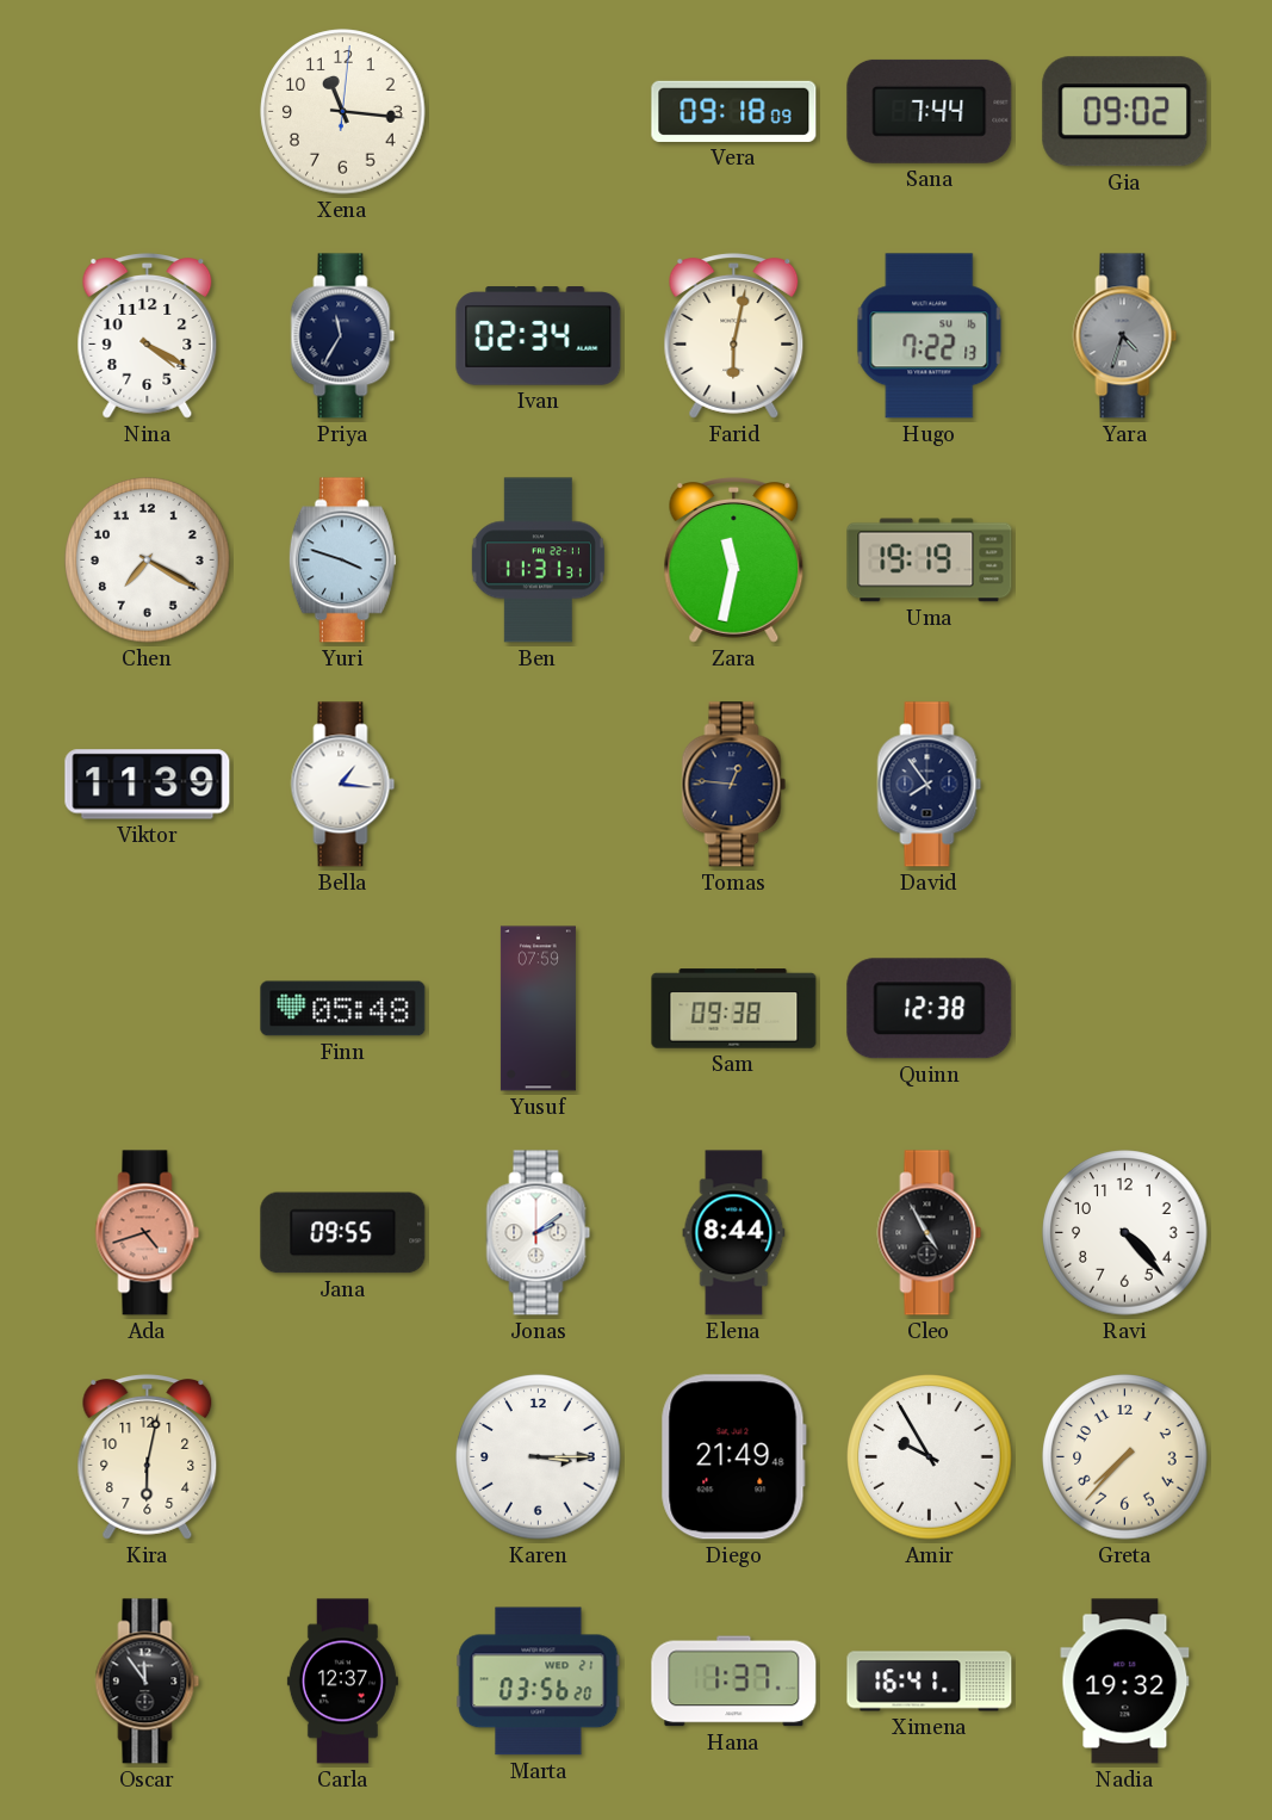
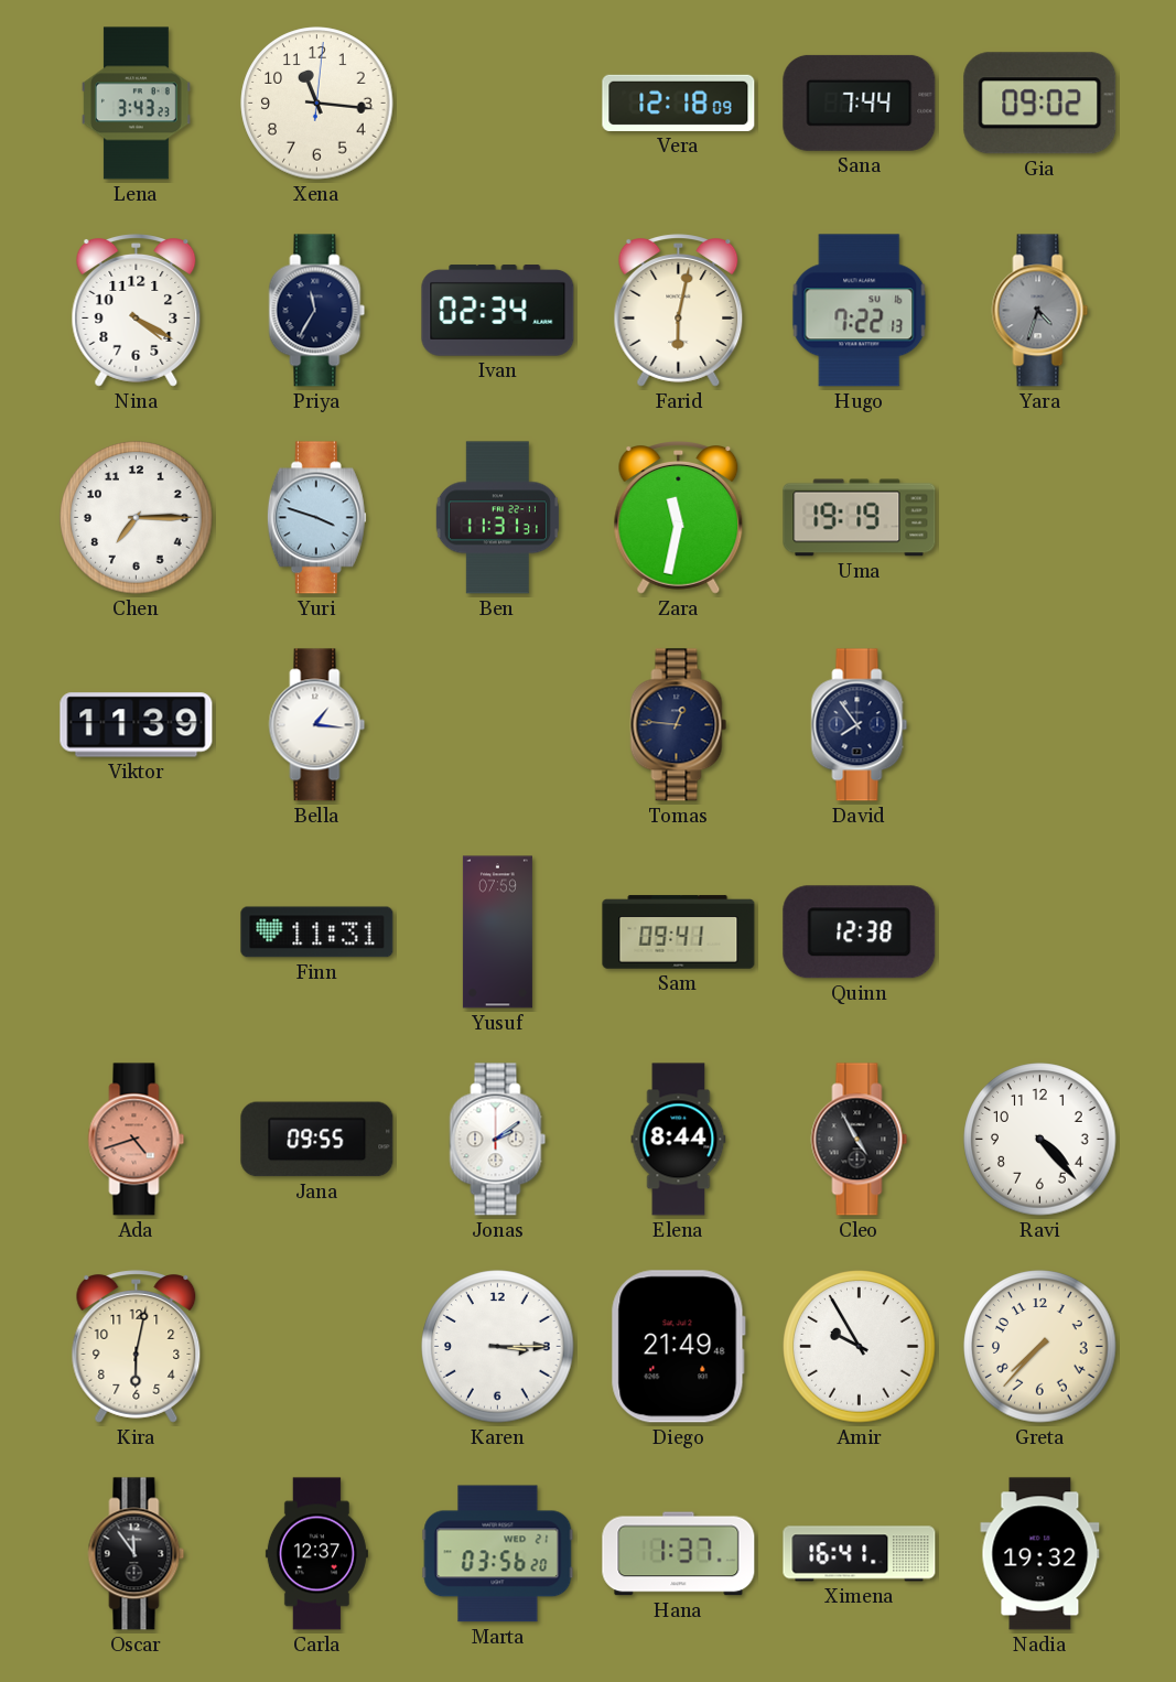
Lena: none -> 3:43 (136, 104)
Vera: 09:18 -> 12:18 (679, 103)
Chen: 7:20 -> 7:15 (137, 518)
Finn: 05:48 -> 11:31 (317, 932)
Sam: 09:38 -> 09:41 (679, 932)
